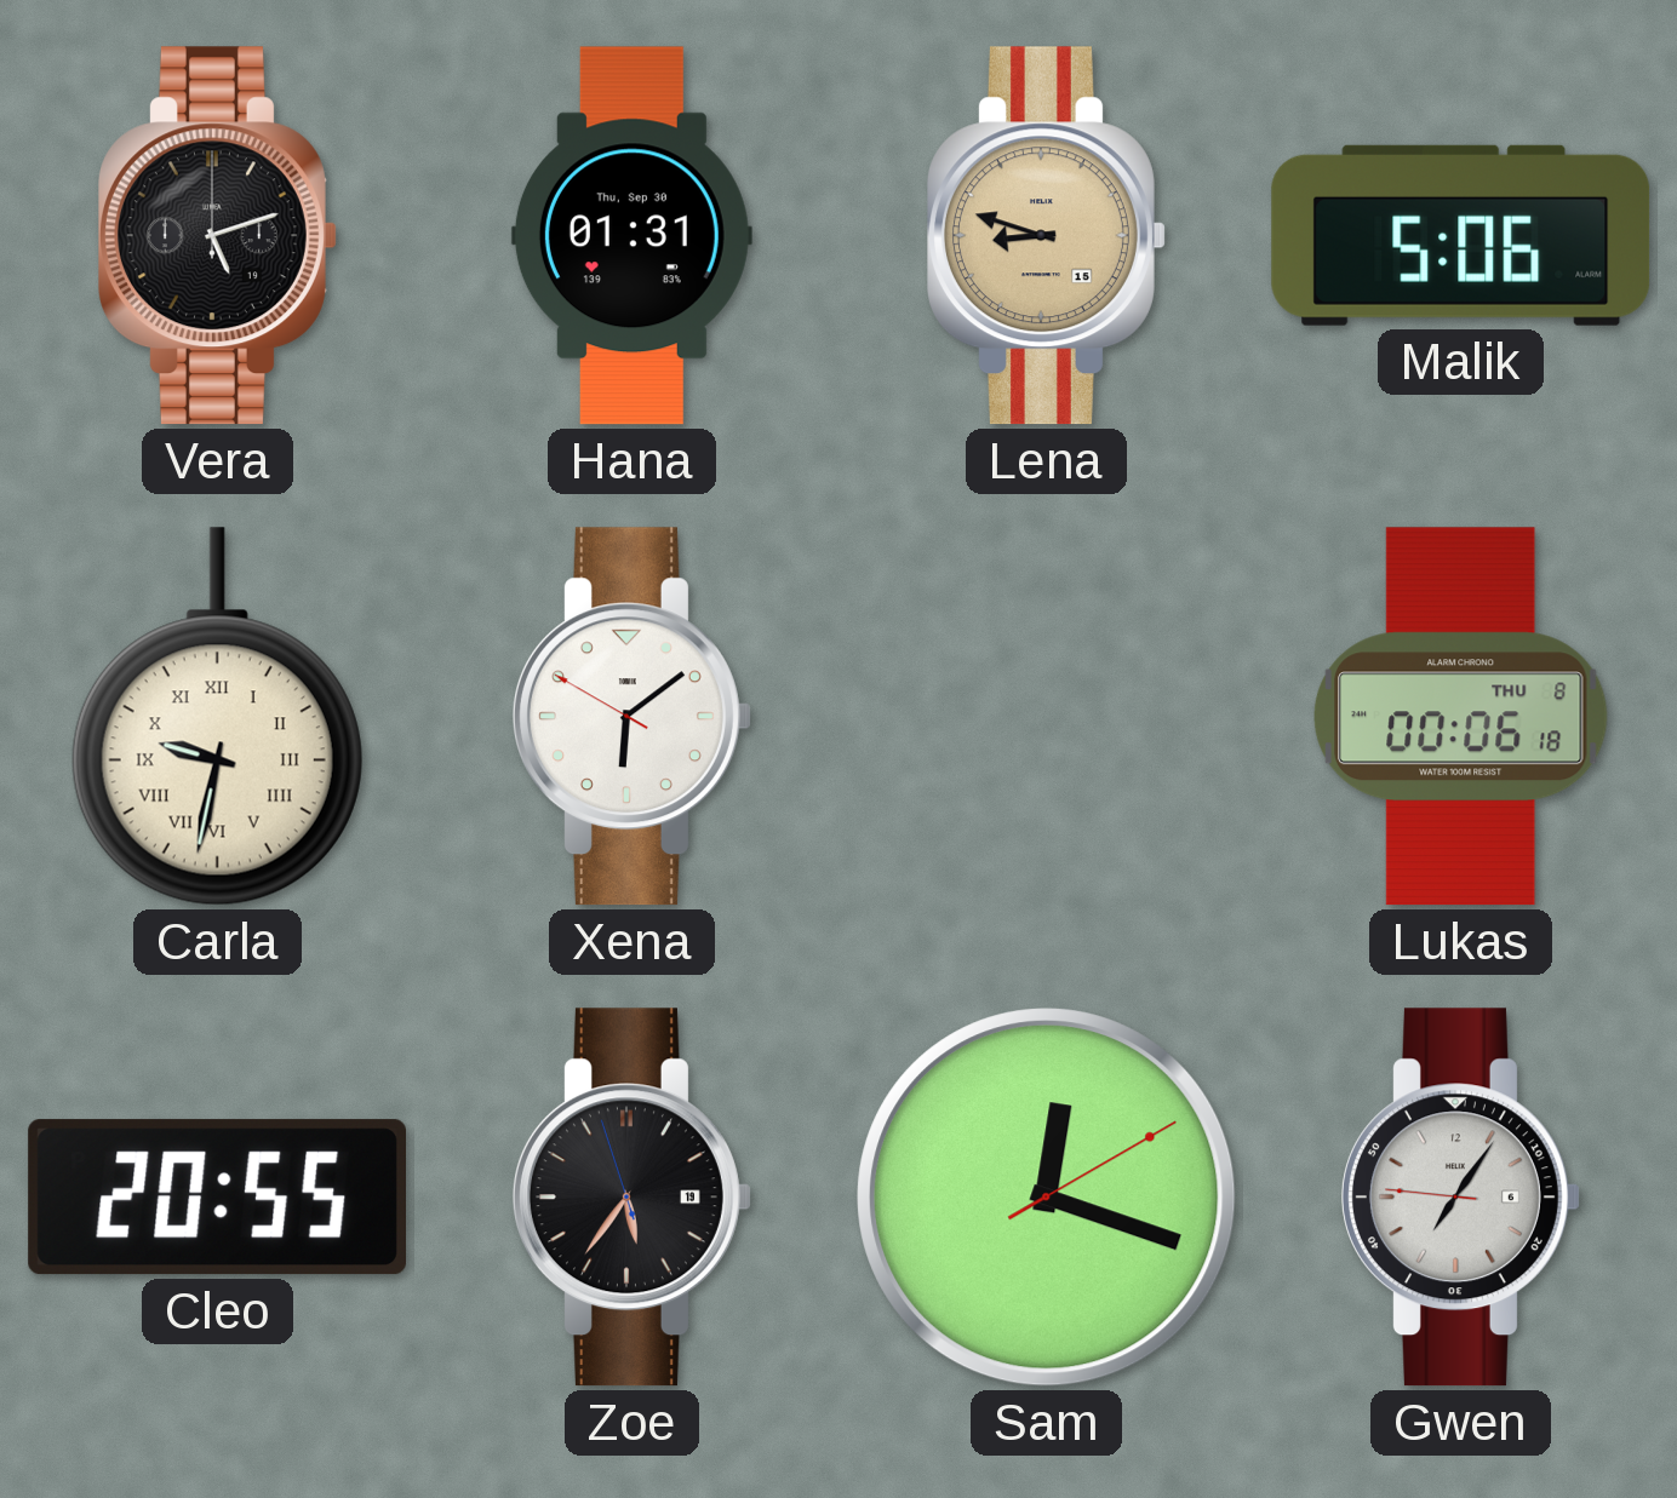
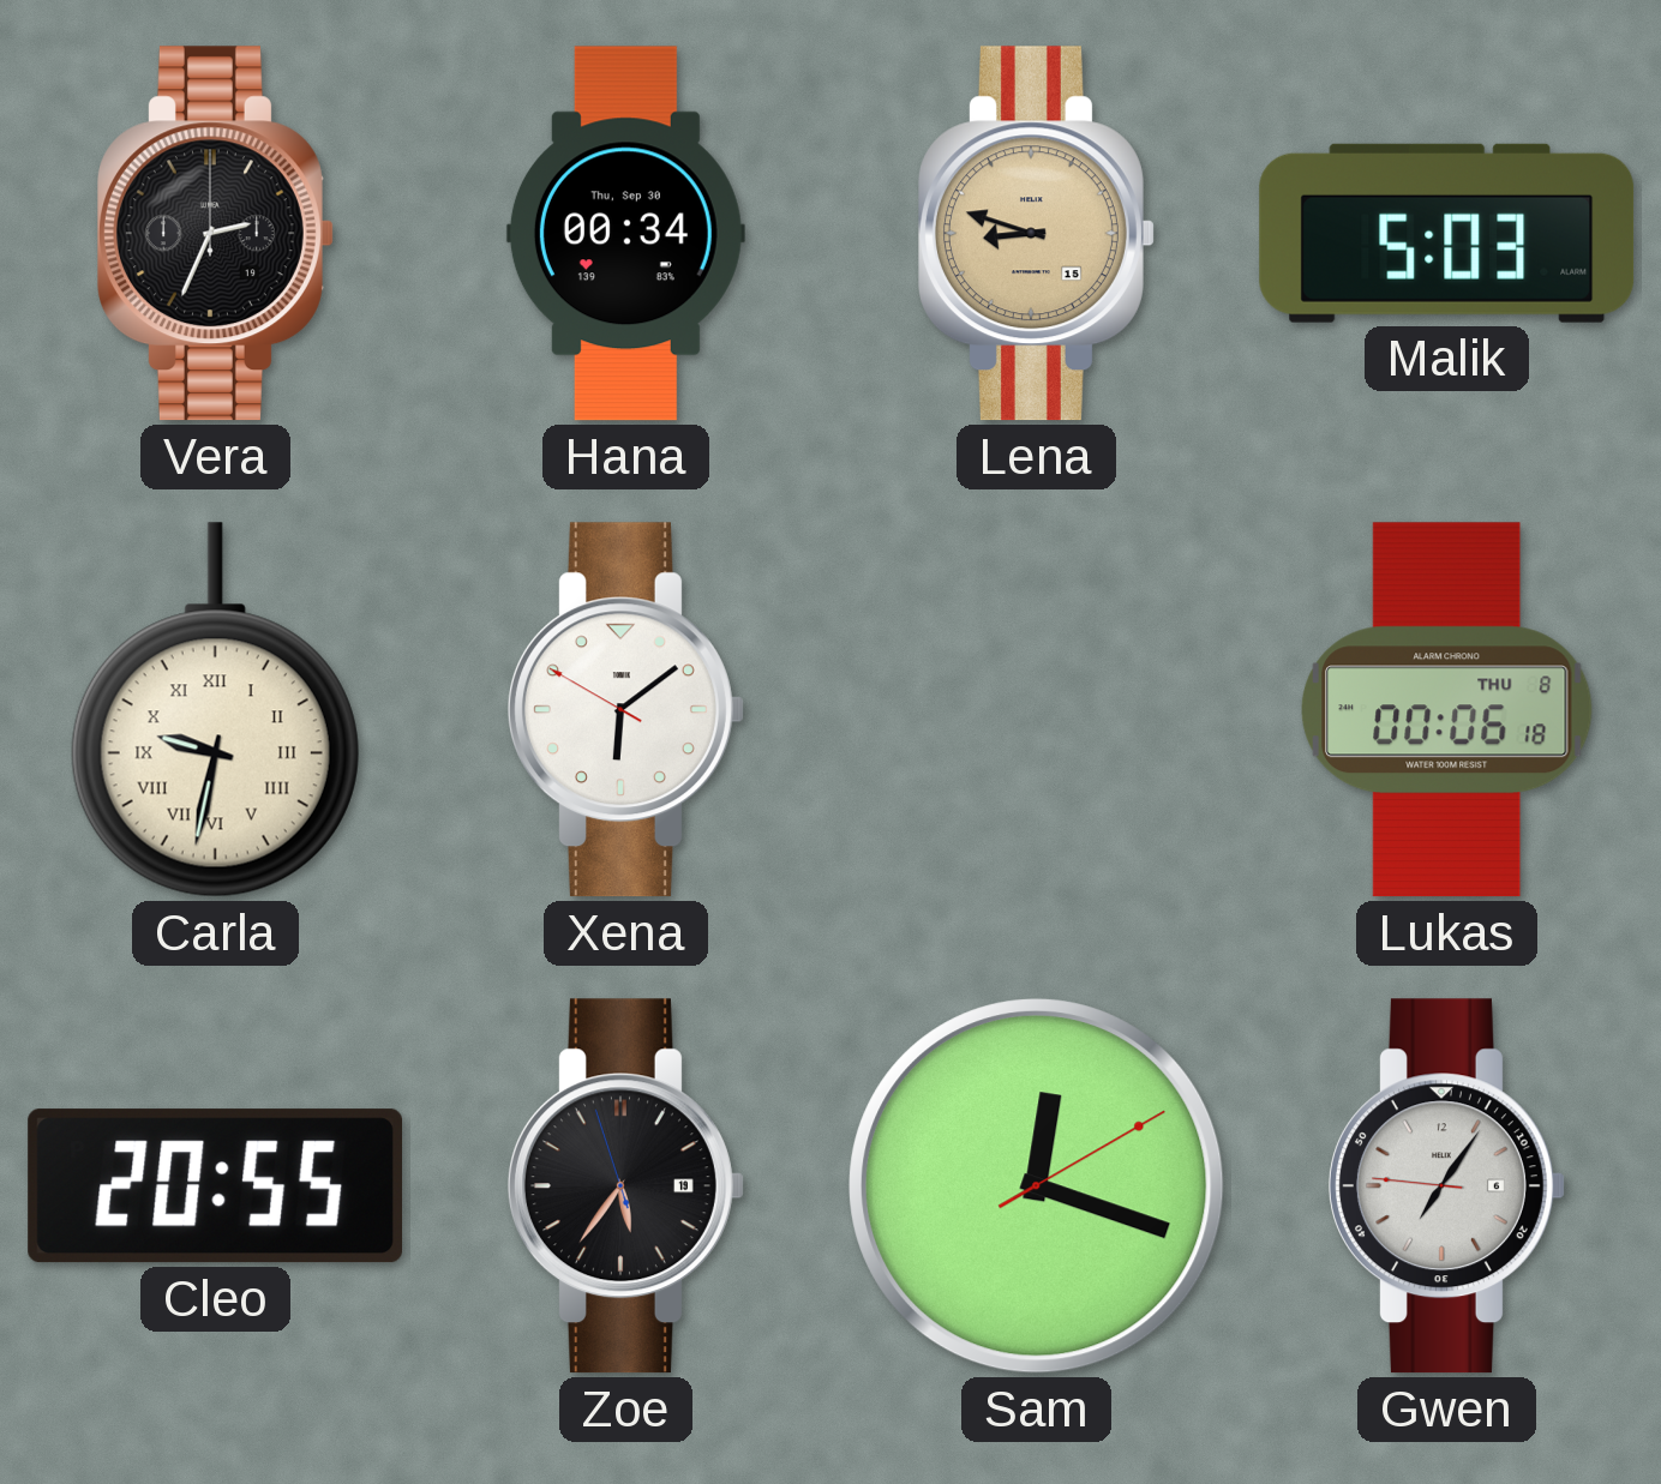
Vera: 5:12 -> 2:34 (216, 234)
Hana: 01:31 -> 00:34 (625, 234)
Malik: 5:06 -> 5:03 (1447, 233)
